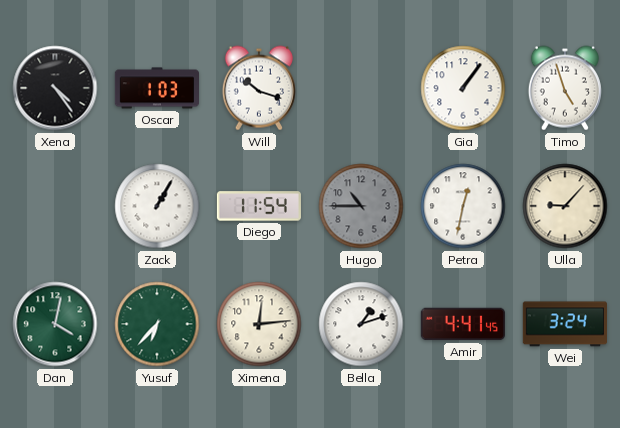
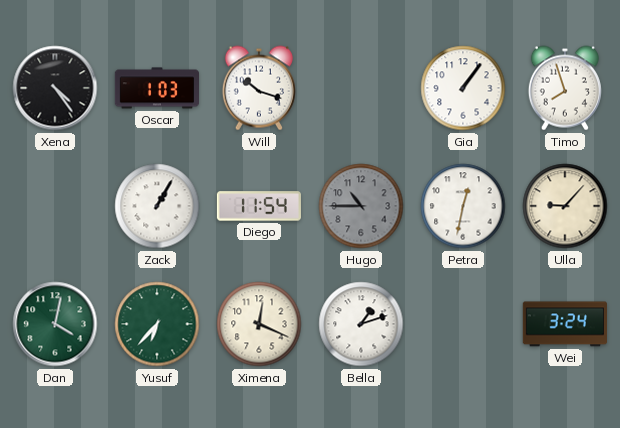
Timo: 4:57 -> 7:57 (565, 88)
Ximena: 12:14 -> 12:19 (259, 324)
Amir: 4:41 -> none (463, 324)
